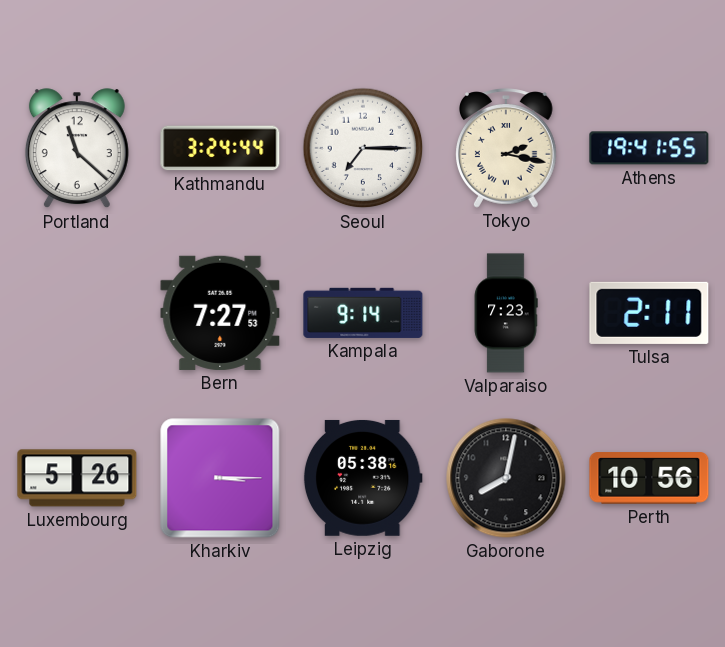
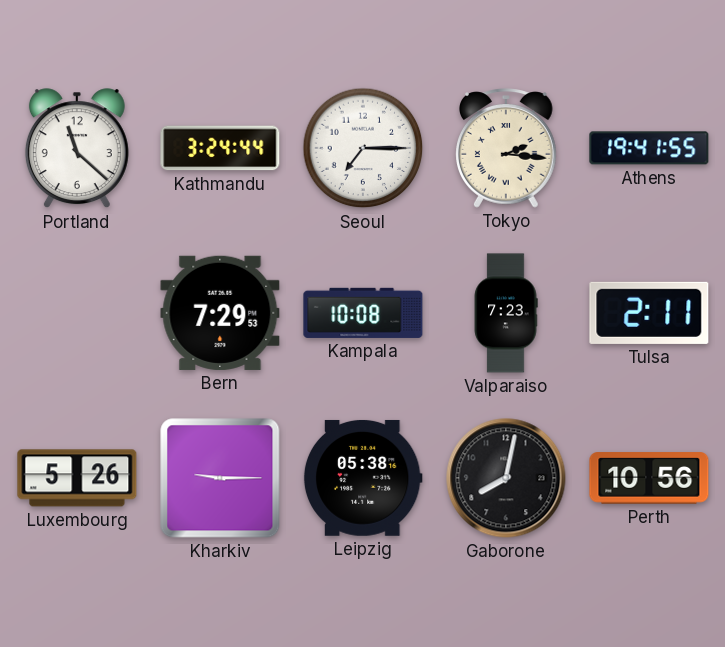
Tokyo: 2:17 -> 2:16 (507, 148)
Bern: 7:27 -> 7:29 (220, 313)
Kampala: 9:14 -> 10:08 (363, 313)
Kharkiv: 3:15 -> 9:15 (220, 478)
